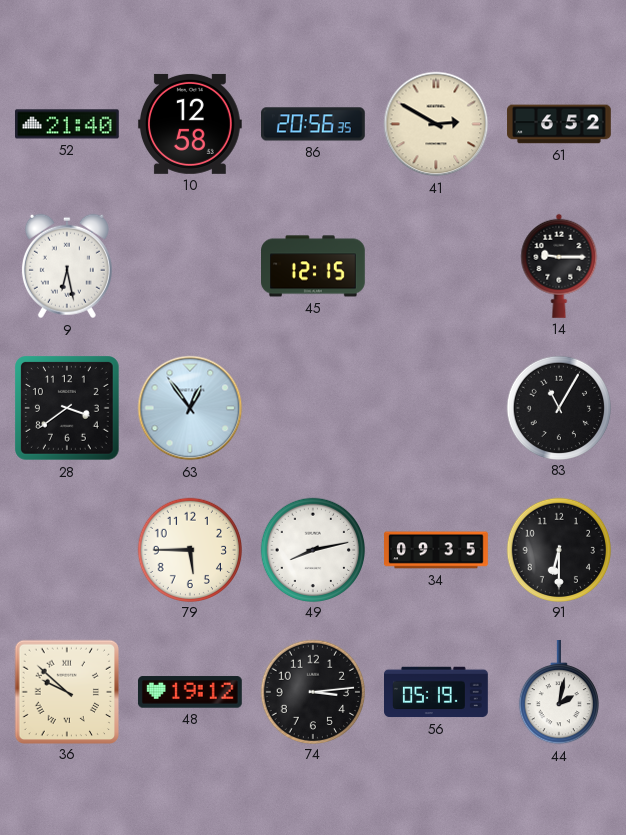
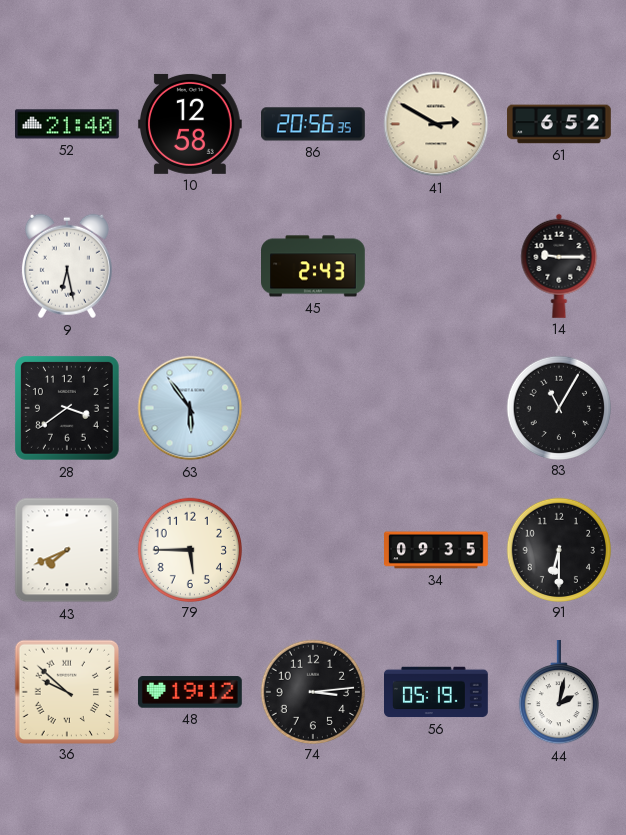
45: 12:15 -> 2:43 (314, 266)
63: 12:54 -> 5:54 (190, 408)
43: none -> 7:41 (67, 550)
49: 8:13 -> none (312, 549)
